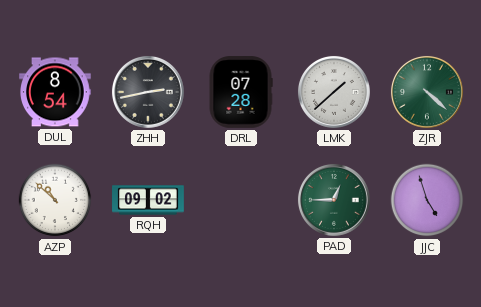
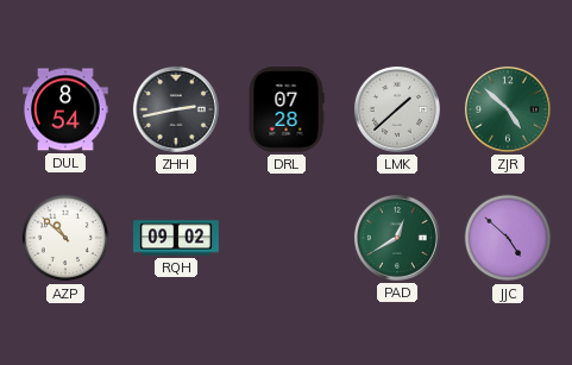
ZJR: 4:22 -> 4:52 (508, 109)
PAD: 12:45 -> 12:40 (397, 238)
JJC: 4:57 -> 4:52 (508, 238)
